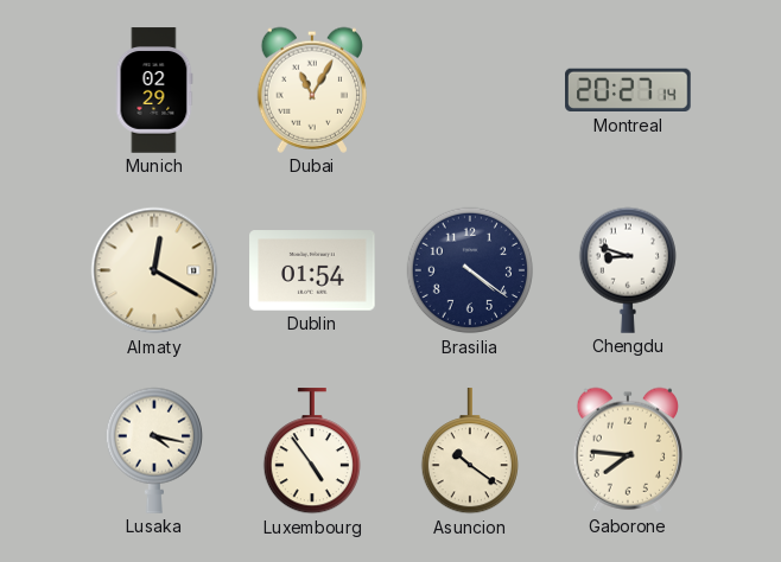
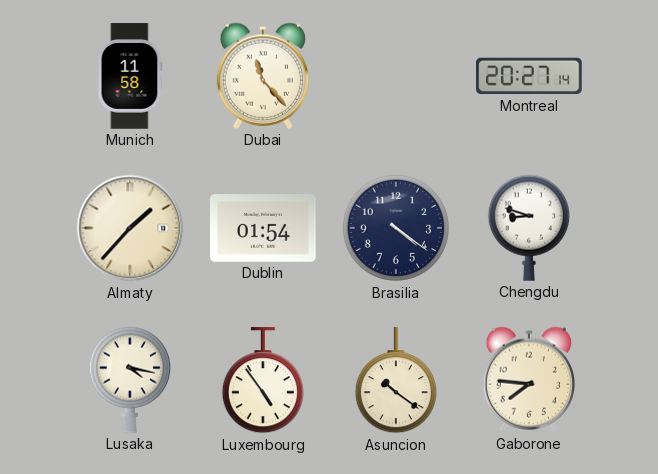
Munich: 02:29 -> 11:58 (130, 76)
Dubai: 11:05 -> 11:23 (262, 76)
Almaty: 12:20 -> 1:37 (130, 228)
